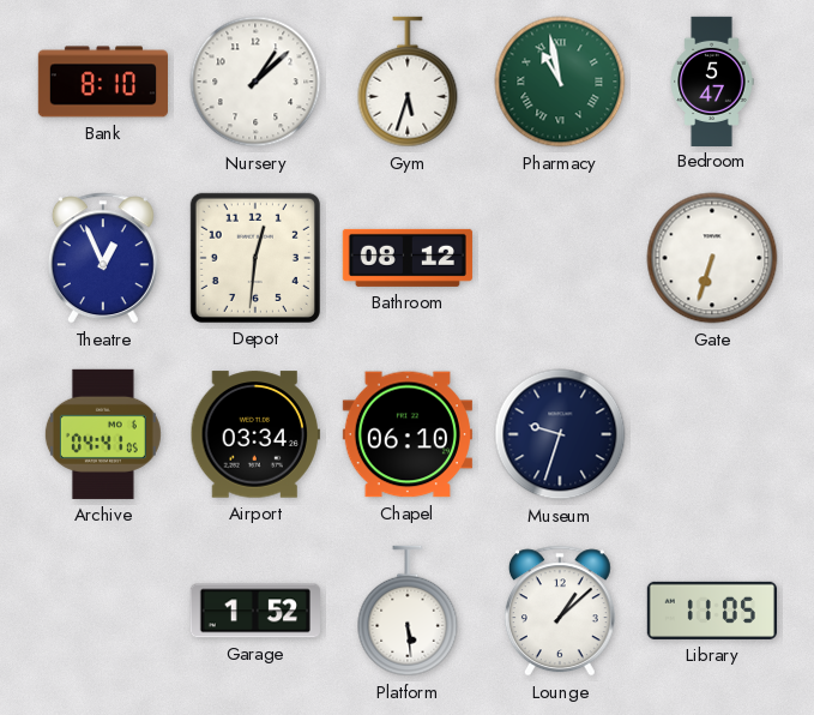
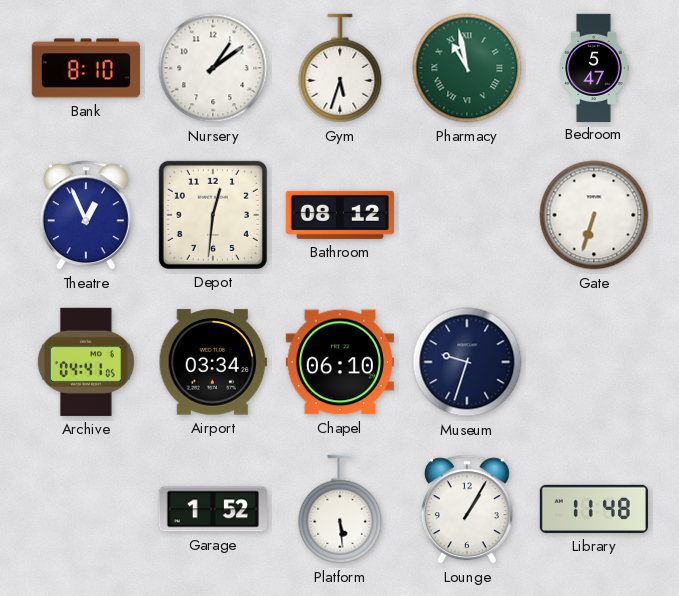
Nursery: 1:08 -> 1:09 (213, 68)
Lounge: 1:08 -> 1:05 (467, 509)
Library: 11:05 -> 11:48 (594, 509)
